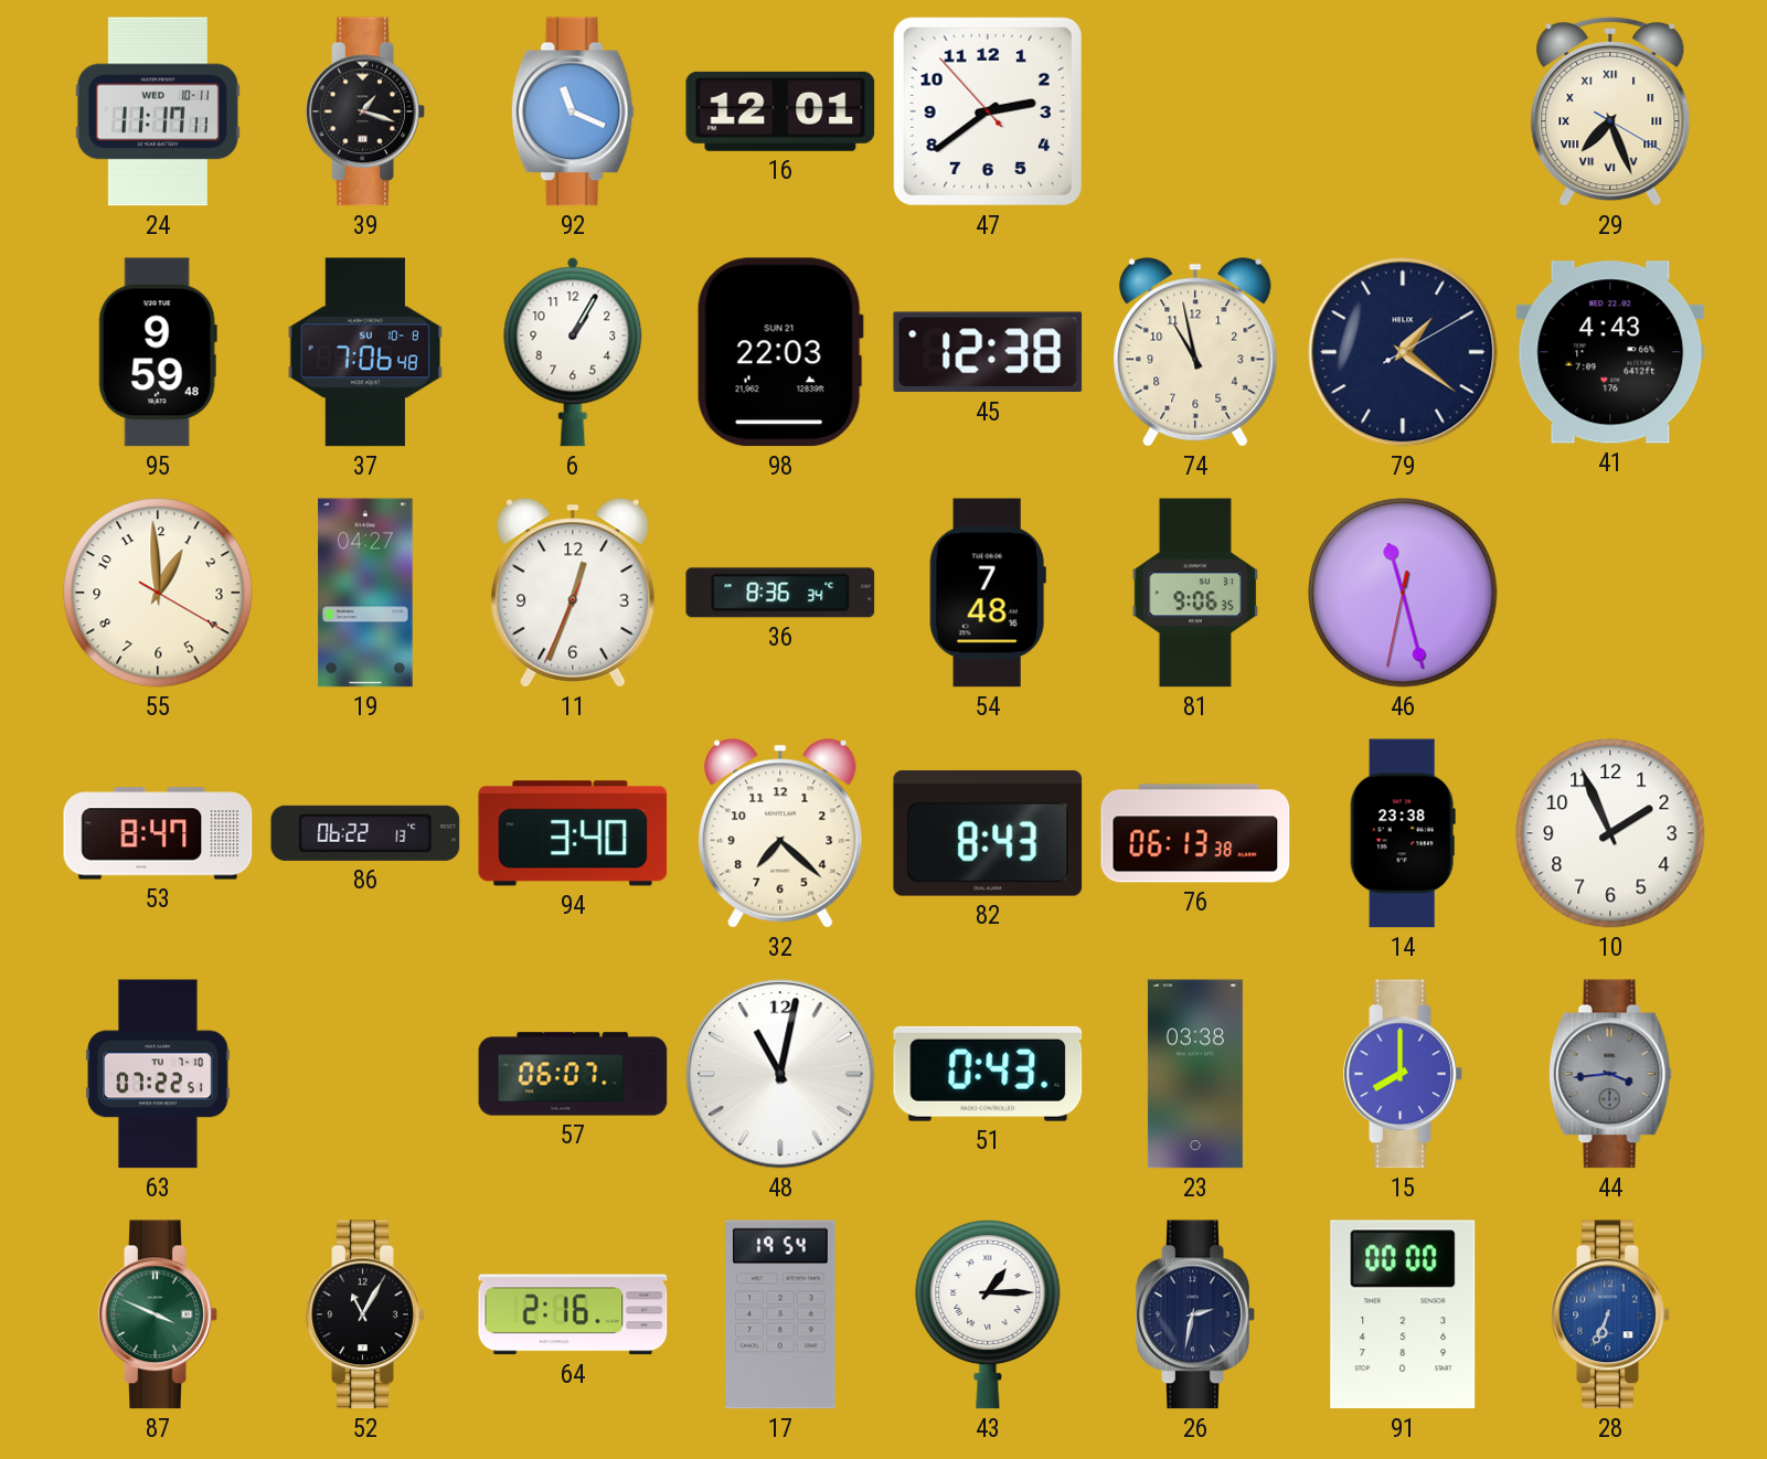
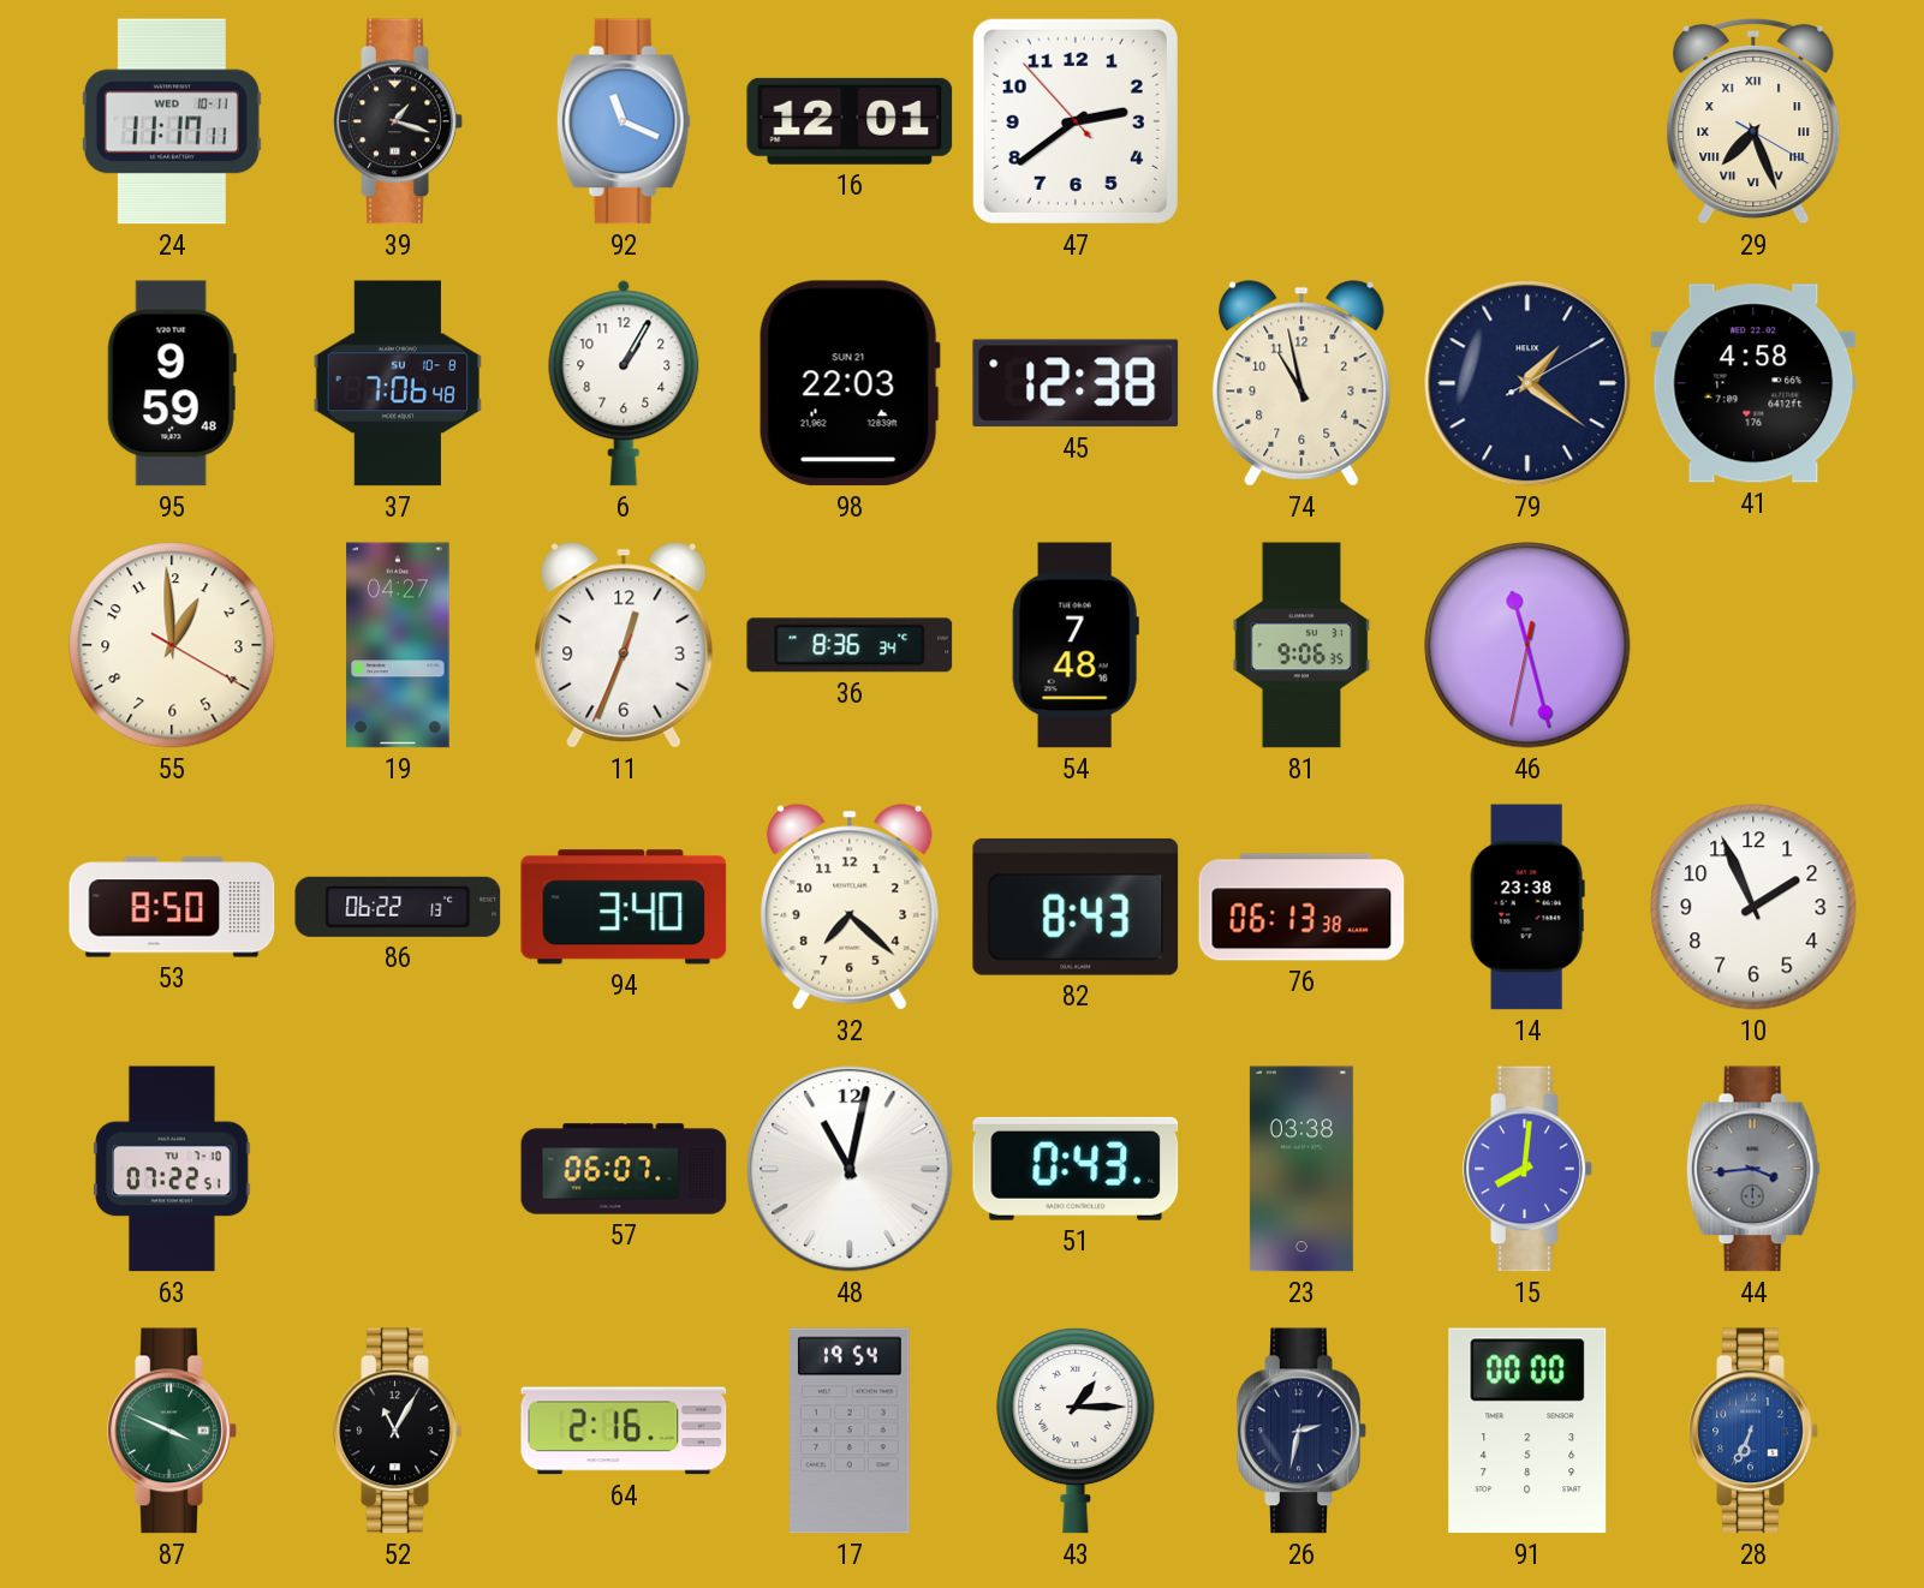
41: 4:43 -> 4:58 (1753, 383)
53: 8:47 -> 8:50 (172, 907)
15: 8:00 -> 8:01 (1527, 1169)
